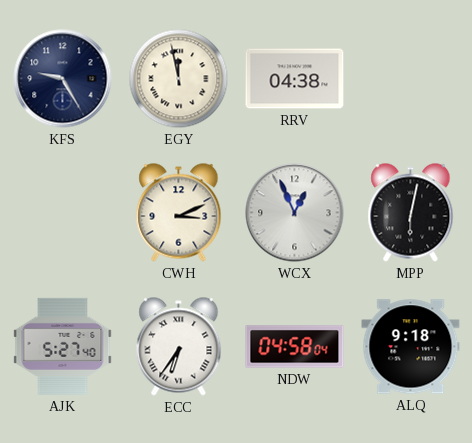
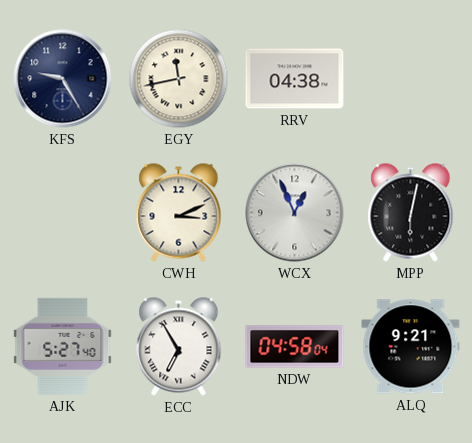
EGY: 11:58 -> 11:43 (179, 79)
ECC: 6:36 -> 6:55 (179, 347)
ALQ: 9:18 -> 9:21 (411, 347)
